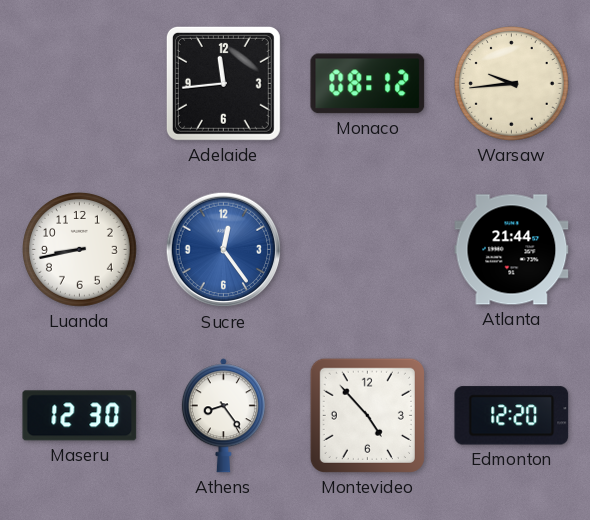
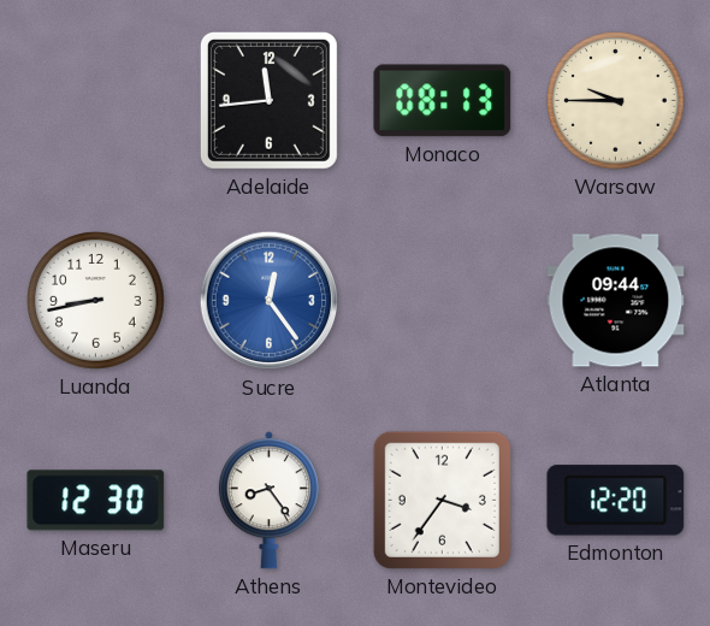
Monaco: 08:12 -> 08:13 (443, 101)
Warsaw: 9:44 -> 9:45 (616, 101)
Atlanta: 21:44 -> 09:44 (616, 301)
Montevideo: 4:53 -> 3:36 (442, 500)
